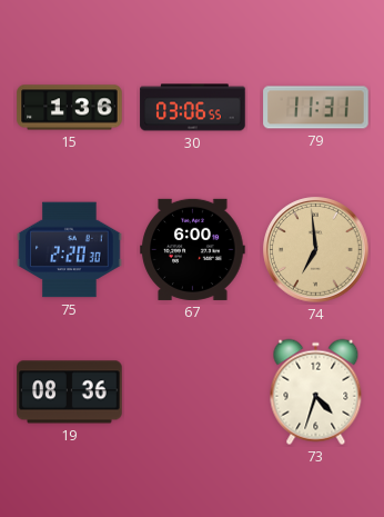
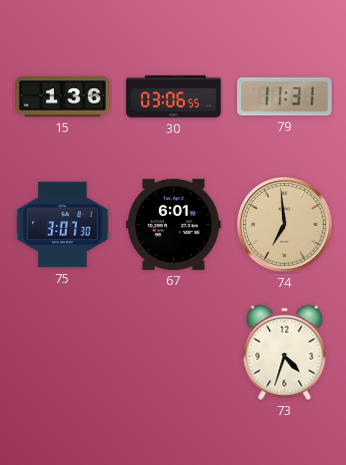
75: 2:20 -> 3:07 (63, 225)
67: 6:00 -> 6:01 (174, 224)
19: 08:36 -> none (70, 392)
